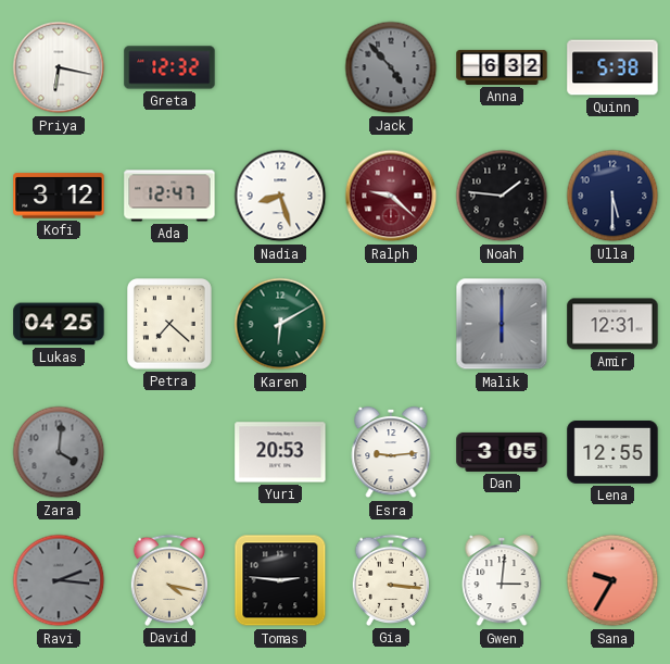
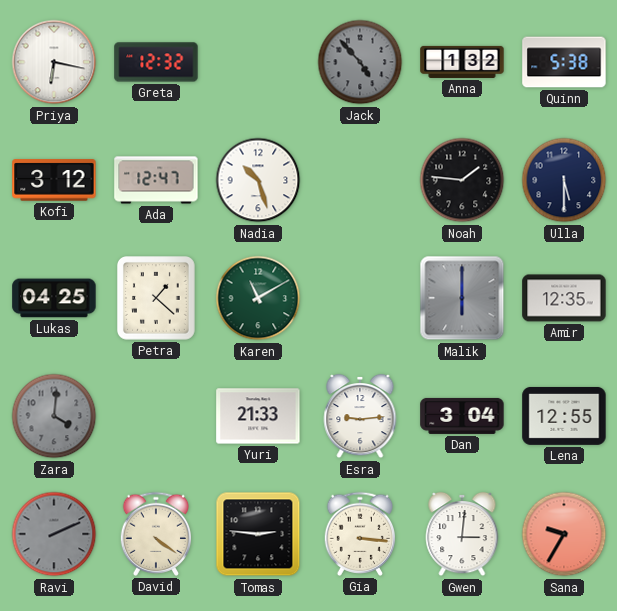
Anna: 6:32 -> 1:32 (462, 62)
Nadia: 8:27 -> 10:27 (258, 180)
Ralph: 9:22 -> none (391, 196)
Petra: 7:22 -> 1:22 (157, 299)
Karen: 6:10 -> 11:10 (258, 298)
Amir: 12:31 -> 12:35 (564, 298)
Yuri: 20:53 -> 21:33 (258, 416)
Dan: 3:05 -> 3:04 (462, 416)
Ravi: 2:16 -> 2:11 (54, 534)
David: 4:17 -> 4:21 (155, 534)
